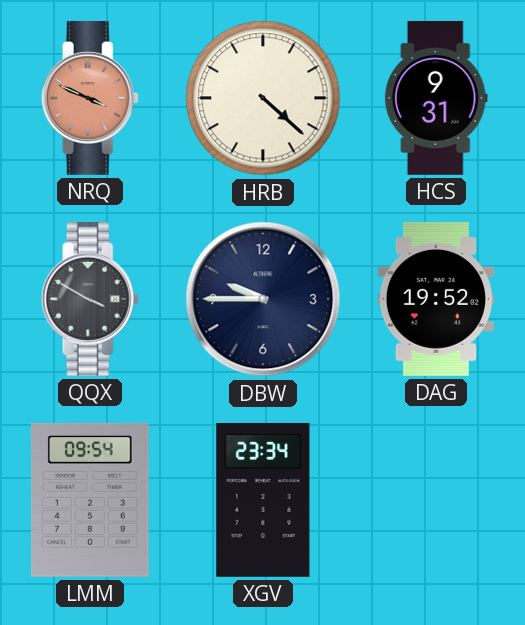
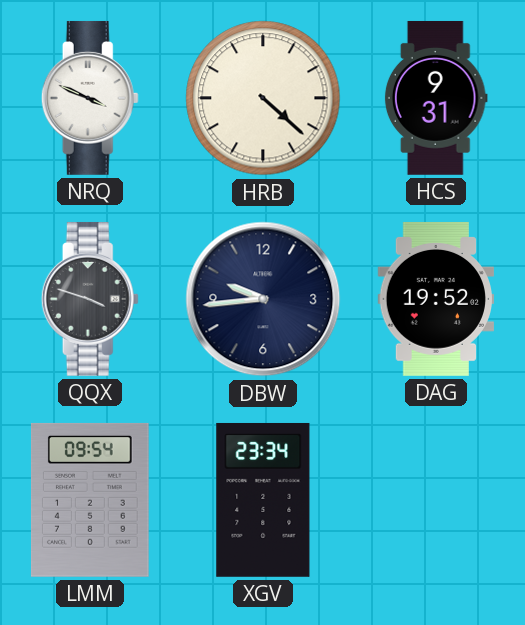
NRQ dial: salmon -> white (90, 98)
QQX: 3:50 -> 3:48 (90, 299)
DBW: 9:45 -> 9:44 (263, 299)
